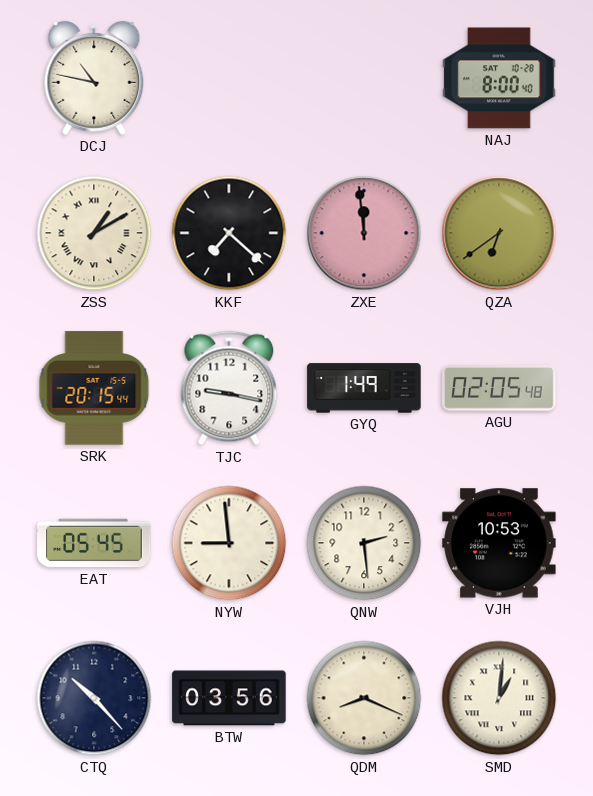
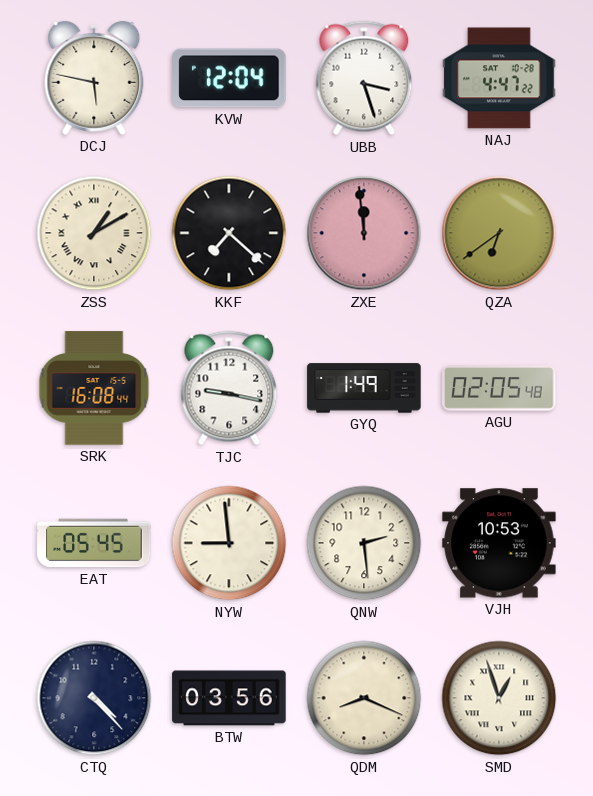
DCJ: 10:47 -> 5:47 (94, 78)
KVW: none -> 12:04 (229, 78)
UBB: none -> 3:27 (364, 78)
NAJ: 8:00 -> 4:47 (499, 78)
SRK: 20:15 -> 16:08 (94, 388)
CTQ: 10:23 -> 4:23 (94, 698)
SMD: 1:01 -> 12:57 (499, 698)
